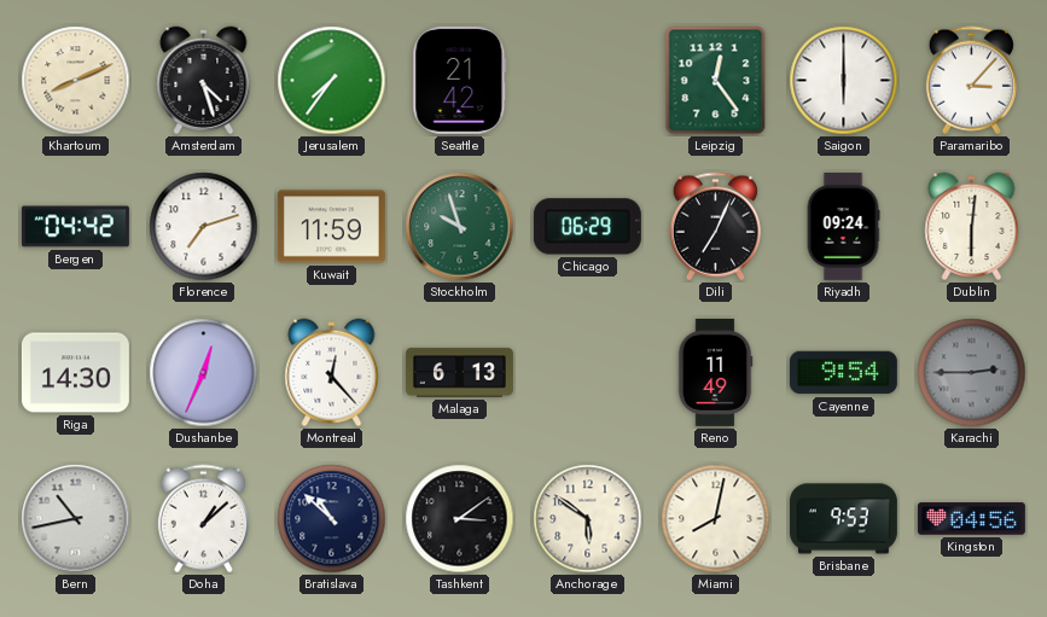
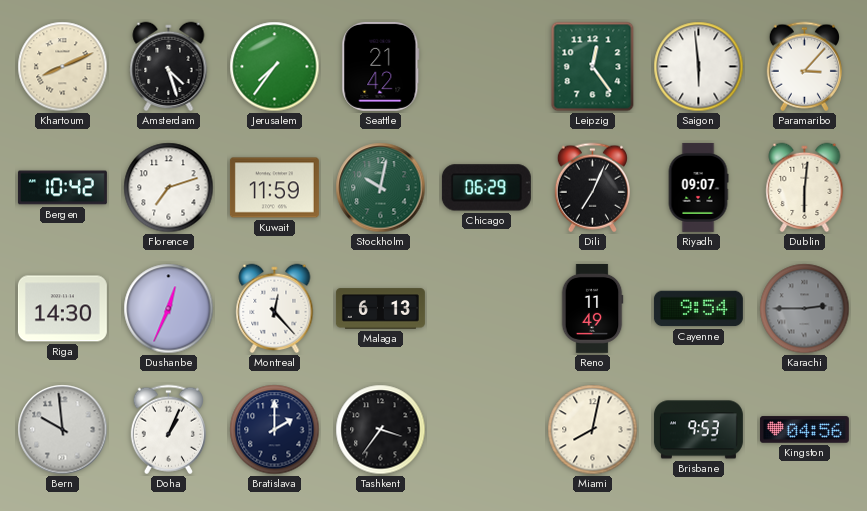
Saigon: 6:00 -> 5:59 (699, 67)
Bergen: 04:42 -> 10:42 (62, 188)
Stockholm: 9:57 -> 10:02 (381, 188)
Riyadh: 09:24 -> 09:07 (698, 187)
Bern: 10:43 -> 9:59 (63, 430)
Doha: 1:08 -> 1:04 (168, 430)
Bratislava: 10:52 -> 2:00 (275, 430)
Tashkent: 3:09 -> 3:36 (381, 430)
Anchorage: 5:51 -> none (588, 519)
